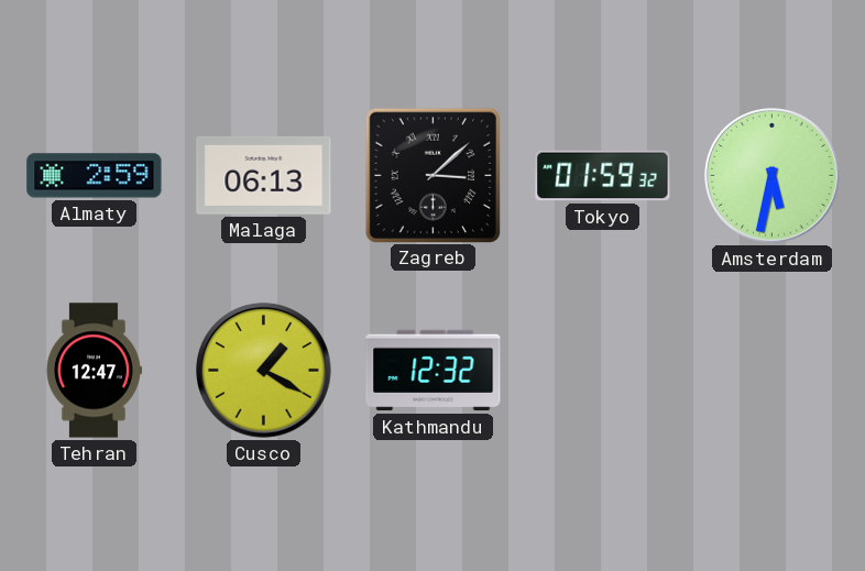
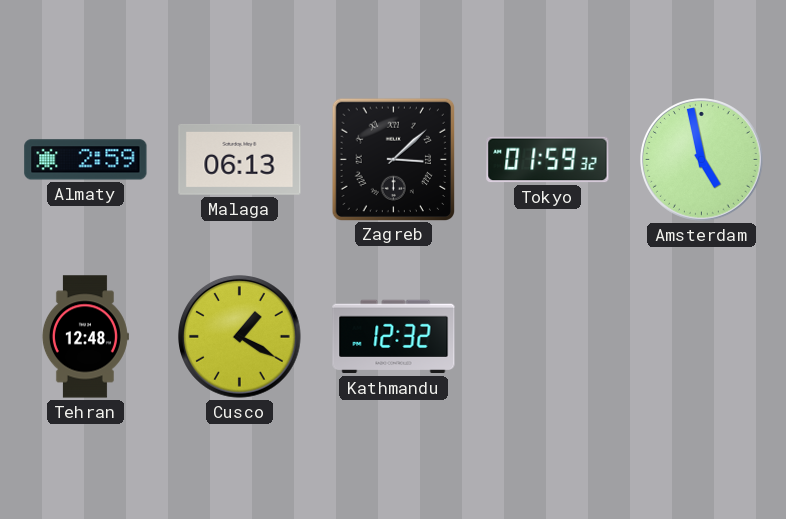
Amsterdam: 5:32 -> 4:58 (702, 160)
Tehran: 12:47 -> 12:48 (85, 337)
